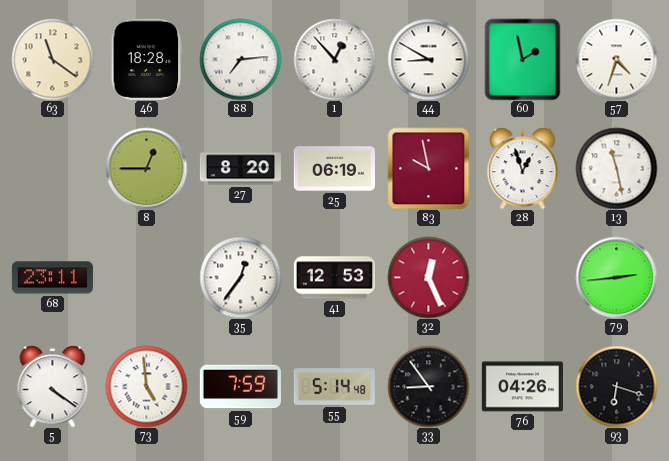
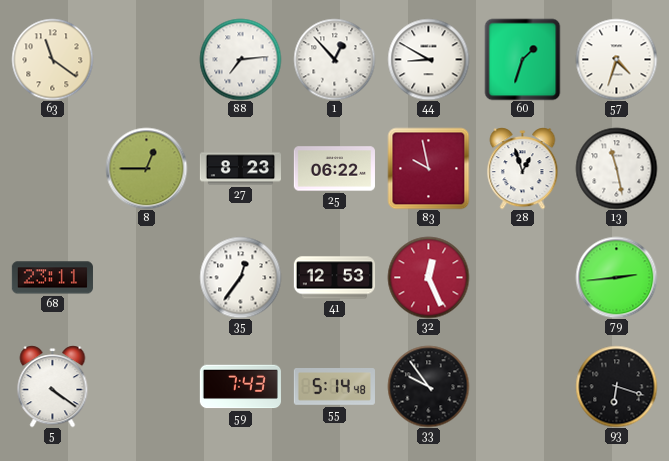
46: 18:28 -> none (147, 59)
60: 1:58 -> 1:33 (523, 59)
27: 8:20 -> 8:23 (240, 169)
25: 06:19 -> 06:22 (334, 169)
73: 4:59 -> none (146, 386)
59: 7:59 -> 7:43 (240, 387)
33: 8:54 -> 9:54 (428, 386)
76: 04:26 -> none (522, 387)
